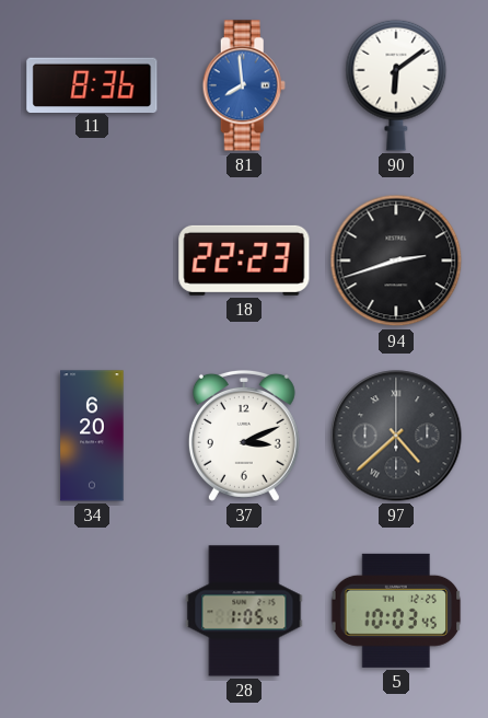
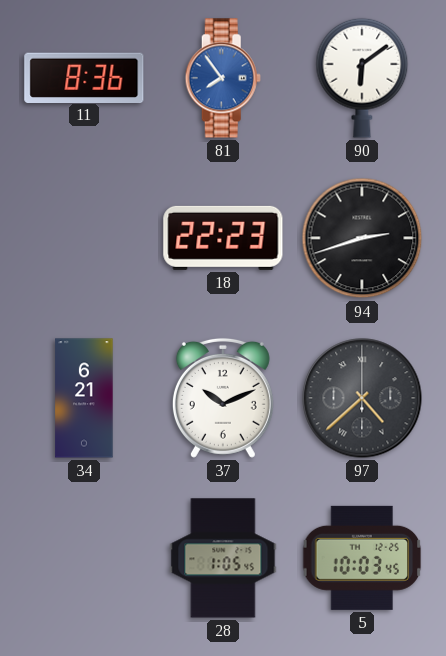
81: 7:59 -> 7:54 (223, 78)
34: 6:20 -> 6:21 (84, 398)
37: 3:11 -> 10:11 (223, 398)
